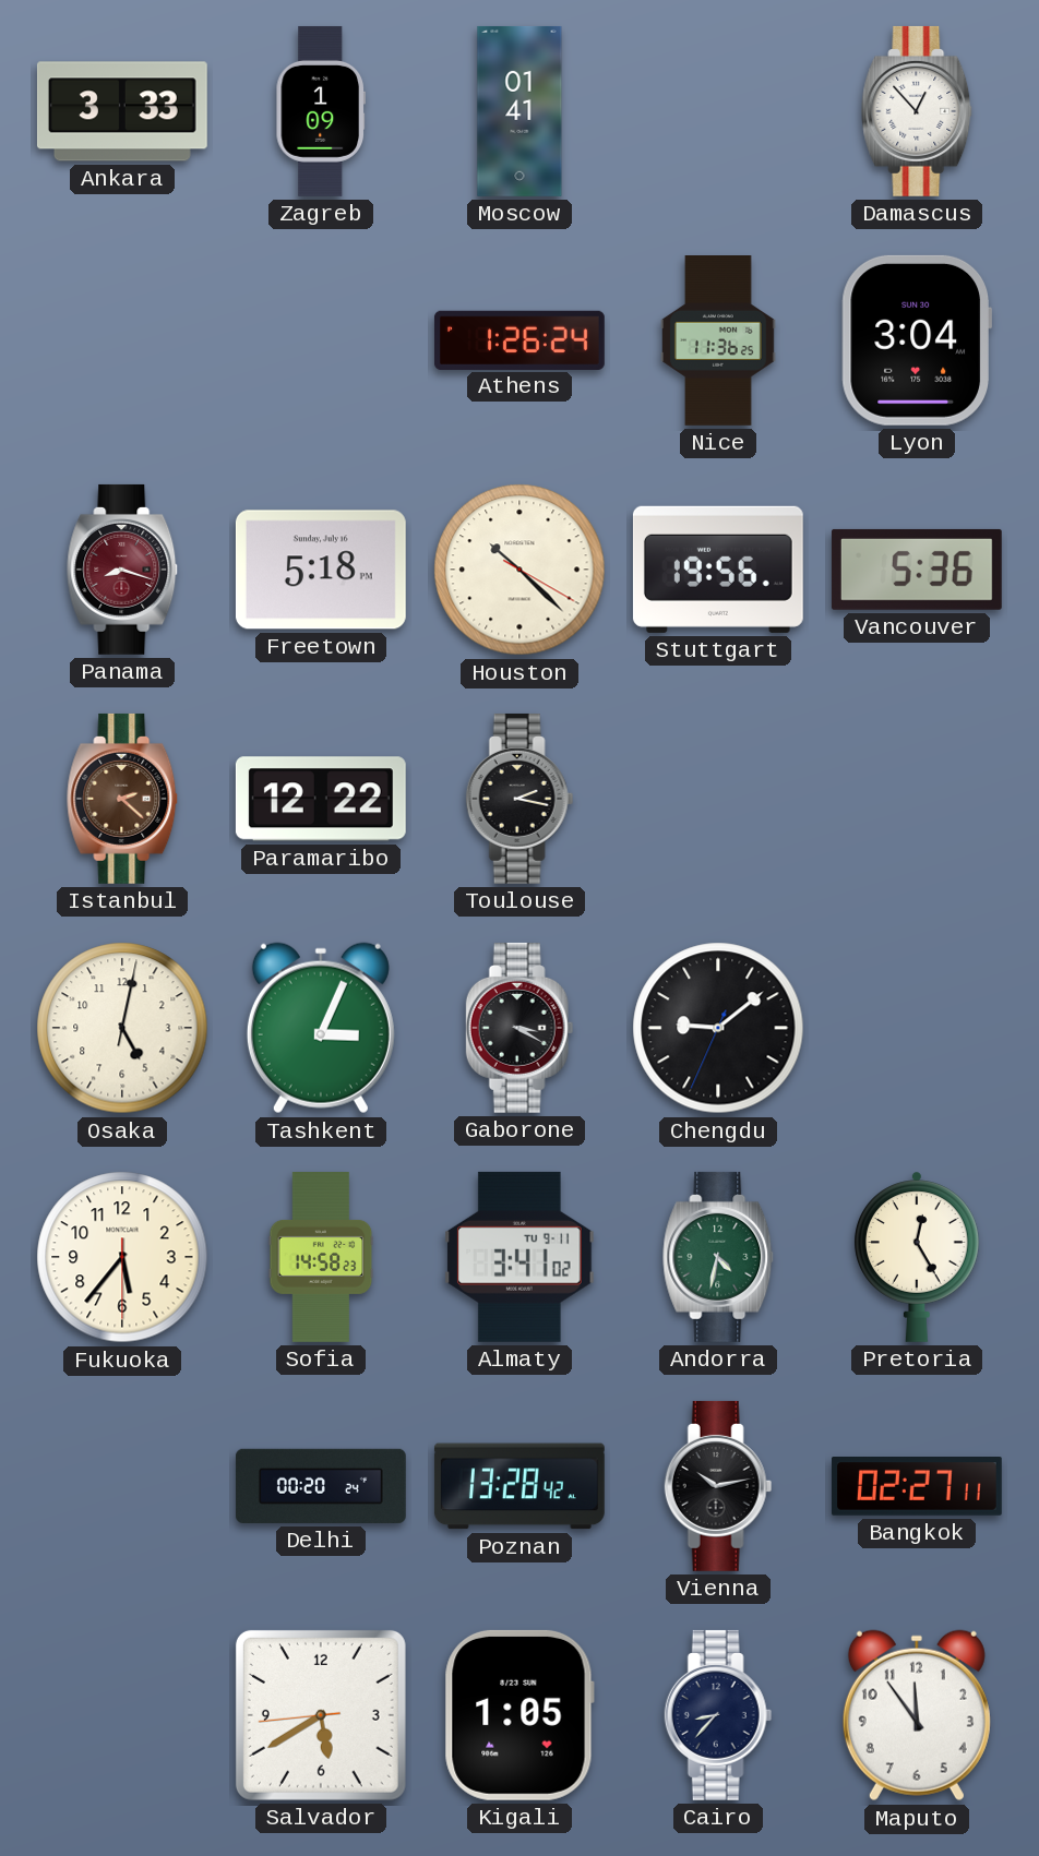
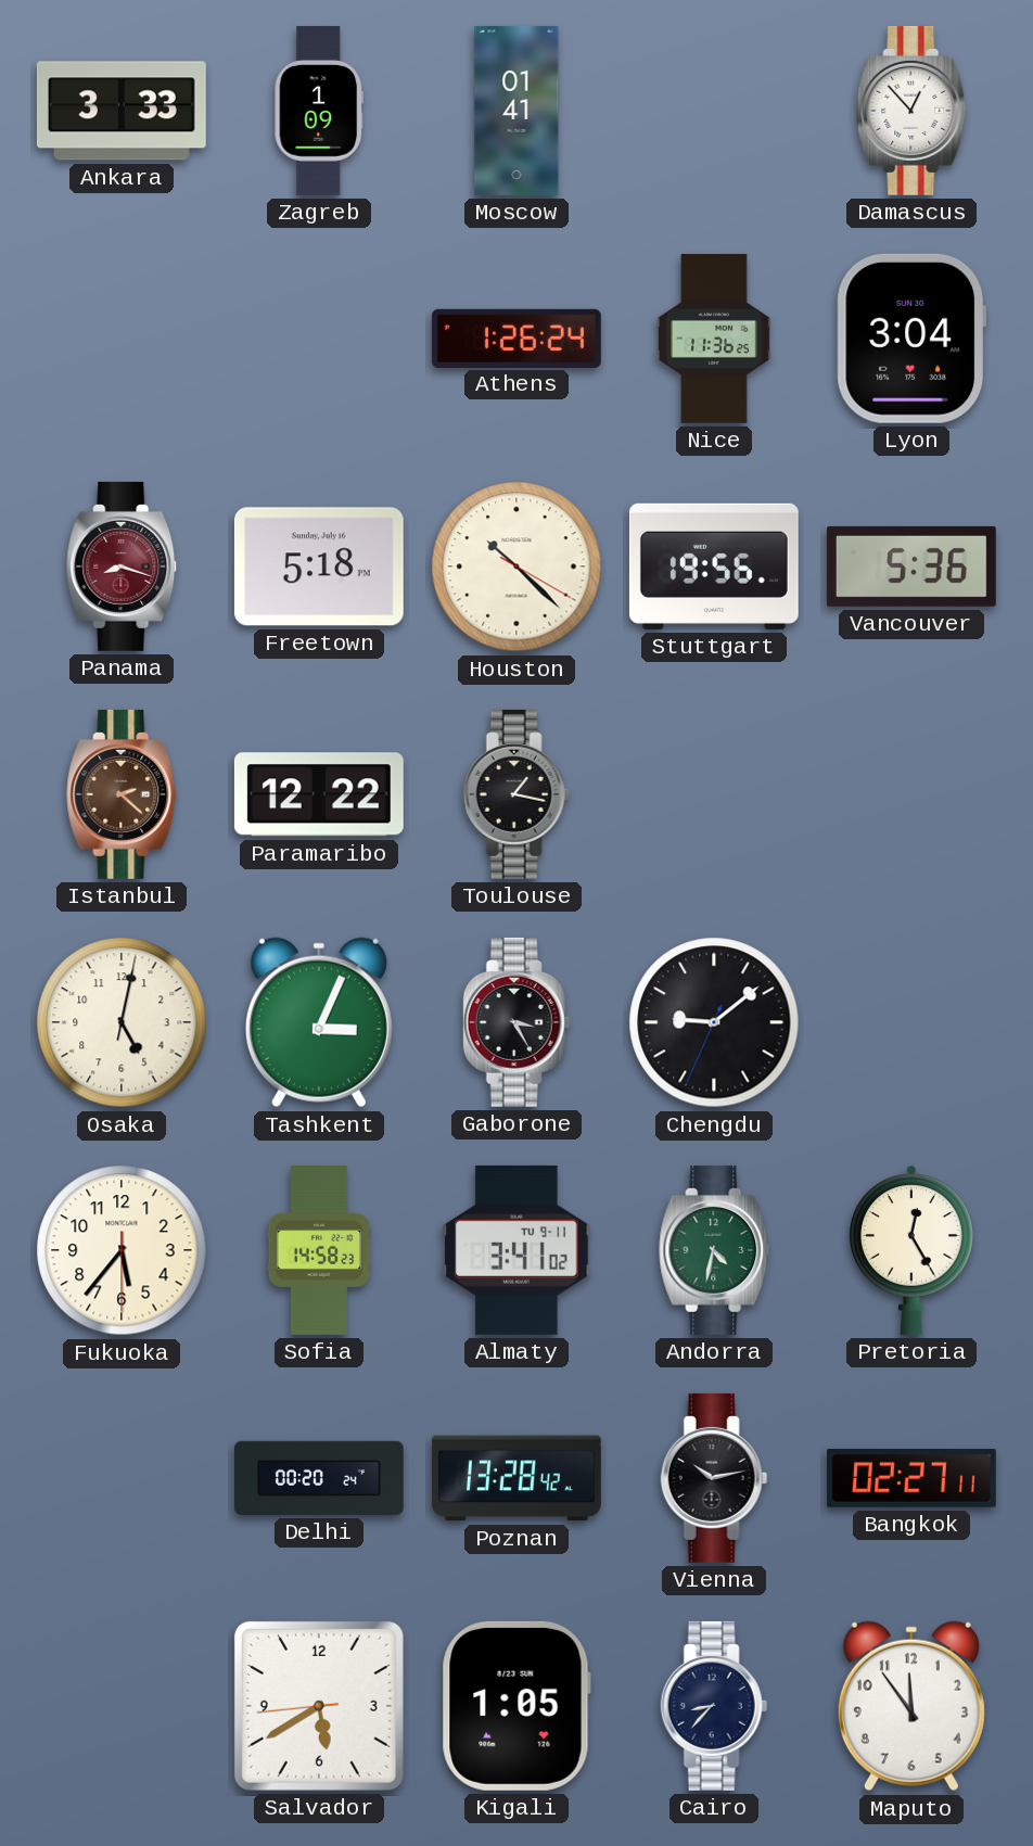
Toulouse: 2:17 -> 1:17 (516, 794)
Gaborone: 3:20 -> 3:25 (516, 1022)
